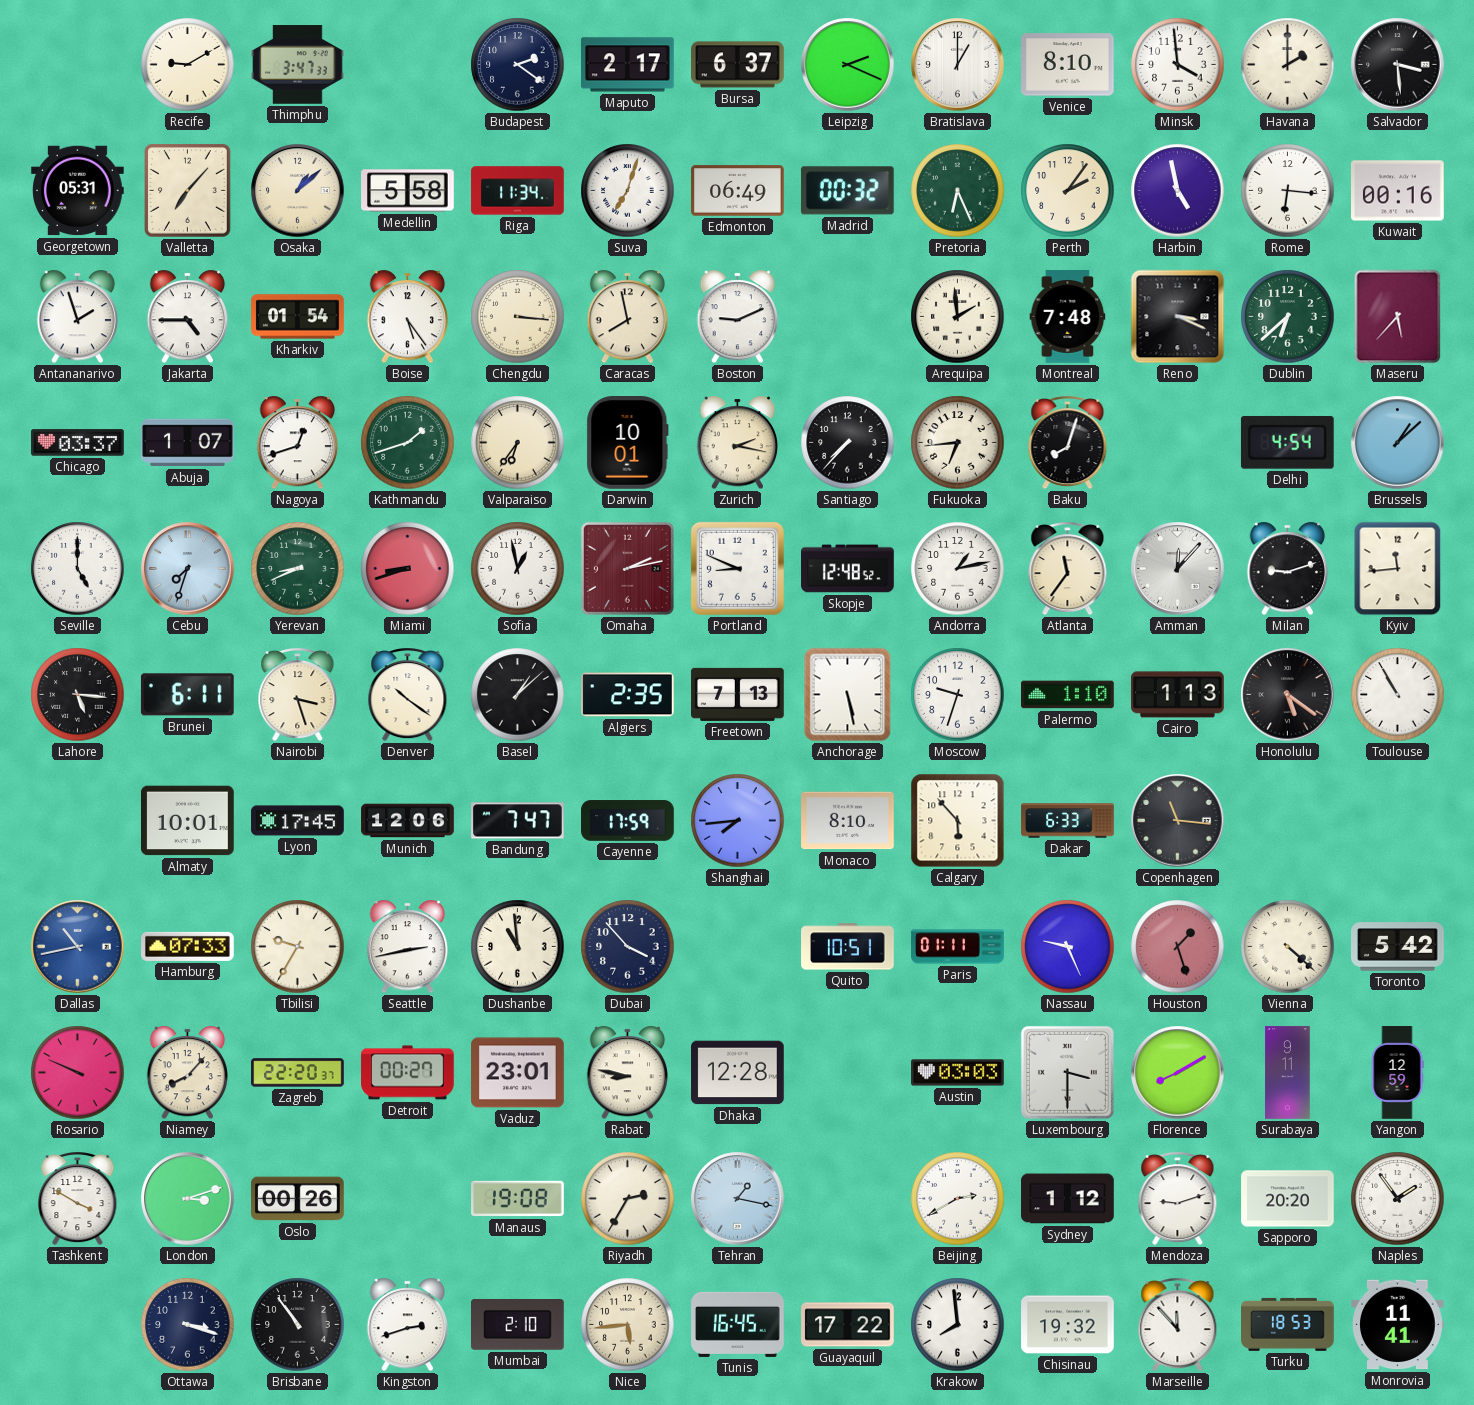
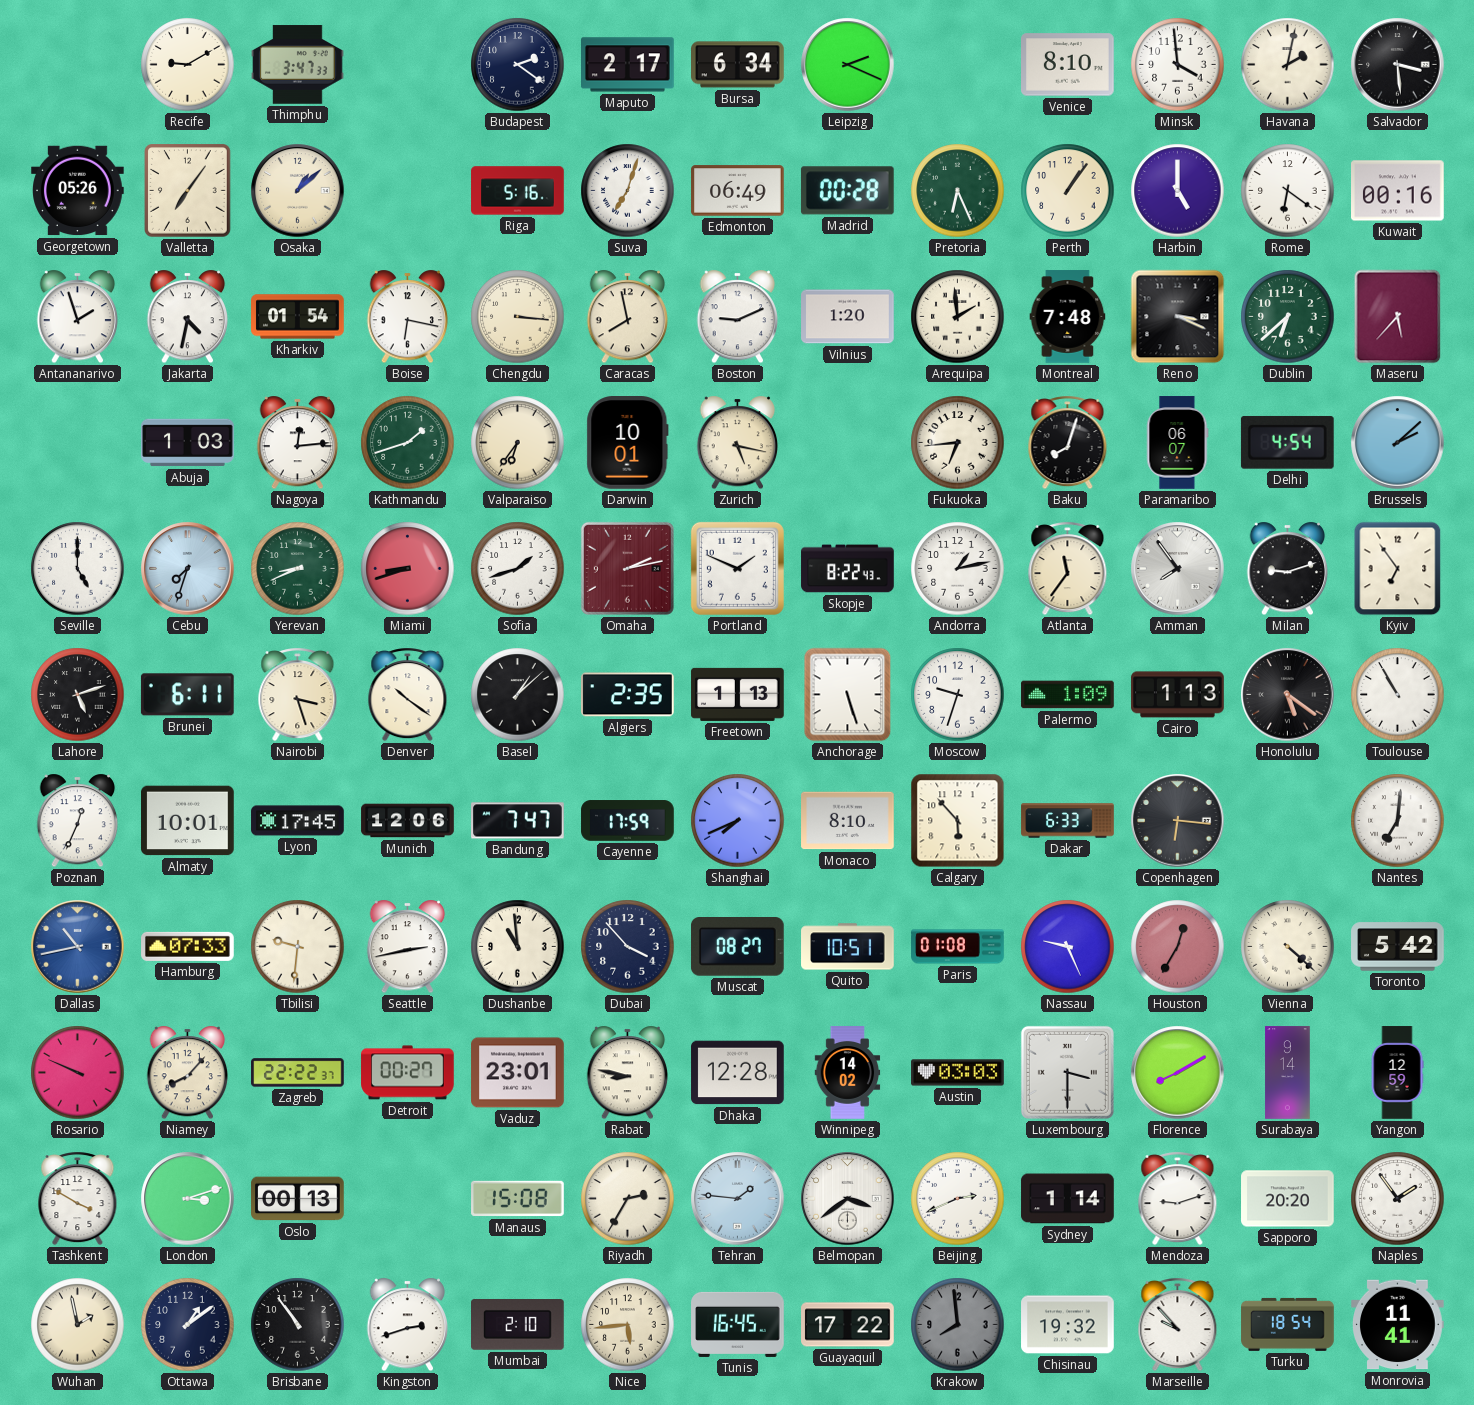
Bursa: 6:37 -> 6:34 (738, 65)
Bratislava: 1:00 -> none (958, 65)
Havana: 2:00 -> 2:02 (1288, 65)
Georgetown: 05:31 -> 05:26 (78, 191)
Valletta: 7:07 -> 7:06 (188, 191)
Medellin: 5:58 -> none (408, 191)
Riga: 11:34 -> 5:16 (518, 191)
Madrid: 00:32 -> 00:28 (847, 191)
Perth: 2:06 -> 1:06 (1068, 191)
Harbin: 4:58 -> 5:00 (1178, 191)
Rome: 6:16 -> 6:21 (1288, 191)
Jakarta: 4:45 -> 4:32 (188, 317)
Boise: 5:24 -> 6:17 (408, 317)
Vilnius: none -> 1:20 (848, 317)
Chicago: 03:37 -> none (78, 443)
Abuja: 1:07 -> 1:03 (188, 443)
Nagoya: 12:42 -> 12:14 (298, 443)
Zurich: 2:17 -> 5:17 (738, 443)
Santiago: 7:37 -> none (848, 443)
Paramaribo: none -> 06:07 (1178, 443)
Brussels: 1:08 -> 2:08 (1398, 443)
Sofia: 12:58 -> 1:42 (518, 569)
Portland: 8:49 -> 1:49 (737, 568)
Skopje: 12:48 -> 8:22 (848, 569)
Amman: 12:07 -> 7:54 (1178, 569)
Kyiv: 11:44 -> 6:54 (1398, 569)
Lahore: 5:16 -> 5:12 (78, 695)
Freetown: 7:13 -> 1:13 (738, 694)
Anchorage: 5:28 -> 5:27 (848, 695)
Palermo: 1:10 -> 1:09 (1068, 695)
Poznan: none -> 12:34 (78, 821)
Shanghai: 7:44 -> 7:41 (738, 821)
Copenhagen: 11:16 -> 6:16 (1178, 821)
Nantes: none -> 7:01 (1398, 821)
Tbilisi: 9:35 -> 9:31 (298, 947)
Muscat: none -> 08:27 (738, 947)
Paris: 01:11 -> 01:08 (958, 947)
Houston: 1:27 -> 12:35 (1178, 947)
Zagreb: 22:20 -> 22:22 (298, 1073)
Winnipeg: none -> 14:02 (848, 1073)
Surabaya: 9:11 -> 9:14 (1288, 1073)
Oslo: 00:26 -> 00:13 (298, 1199)
Manaus: 19:08 -> 15:08 (518, 1199)
Tehran: 1:17 -> 1:46 (738, 1199)
Belmopan: none -> 3:39 (848, 1199)
Beijing: 2:40 -> 2:41 (958, 1199)
Sydney: 1:12 -> 1:14 (1068, 1199)
Wuhan: none -> 1:58 (78, 1325)
Ottawa: 3:18 -> 1:09 (188, 1325)
Krakow dial: white -> grey (958, 1325)
Marseille: 11:53 -> 9:53 (1178, 1325)
Turku: 18:53 -> 18:54 (1288, 1324)
